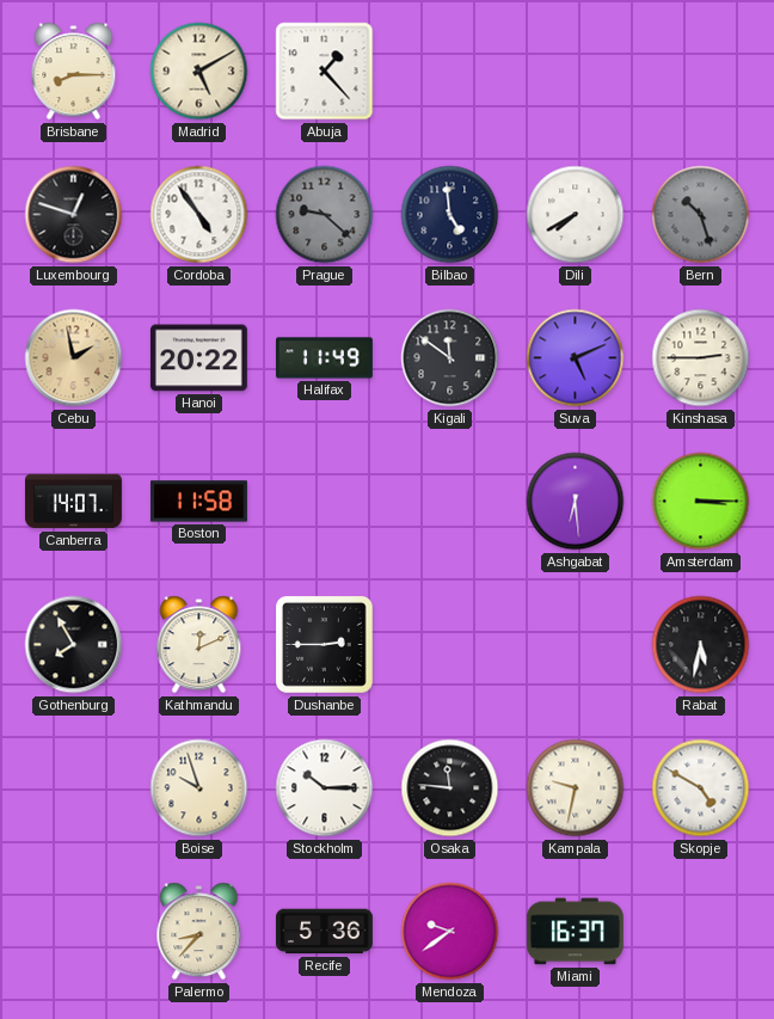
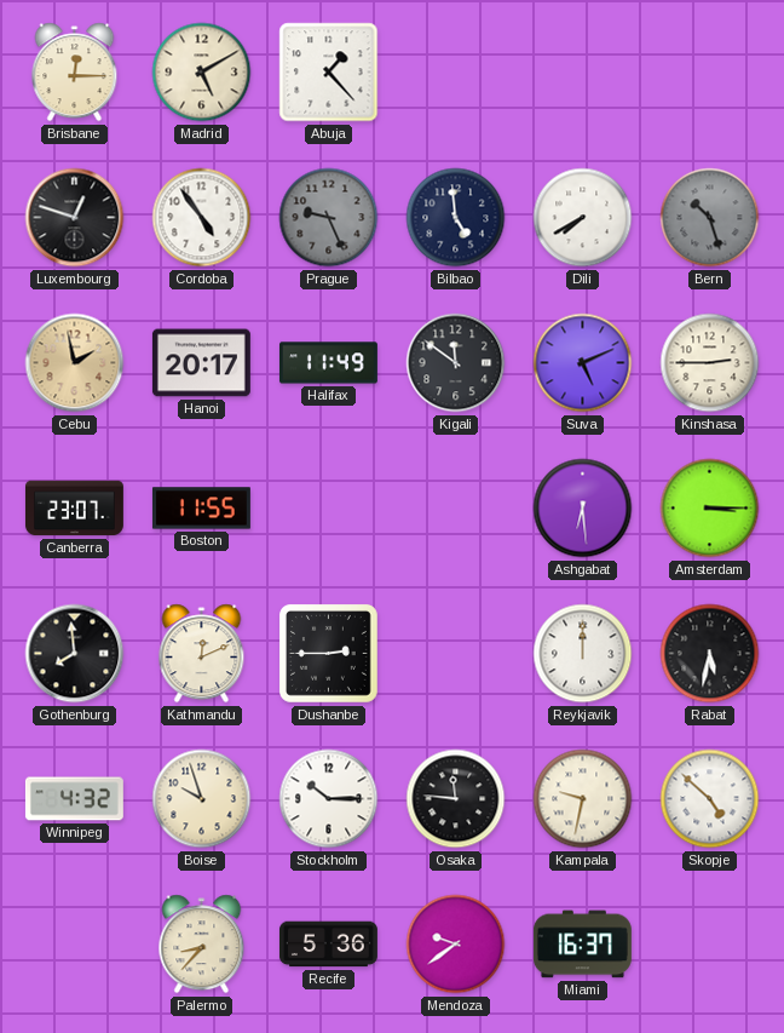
Brisbane: 8:15 -> 12:15 (75, 73)
Prague: 9:22 -> 9:26 (329, 218)
Hanoi: 20:22 -> 20:17 (201, 363)
Canberra: 14:07 -> 23:07 (74, 509)
Boston: 11:58 -> 11:55 (201, 509)
Gothenburg: 7:55 -> 7:59 (75, 654)
Reykjavik: none -> 12:00 (583, 654)
Winnipeg: none -> 4:32 (74, 799)
Skopje: 4:50 -> 4:52 (710, 799)
